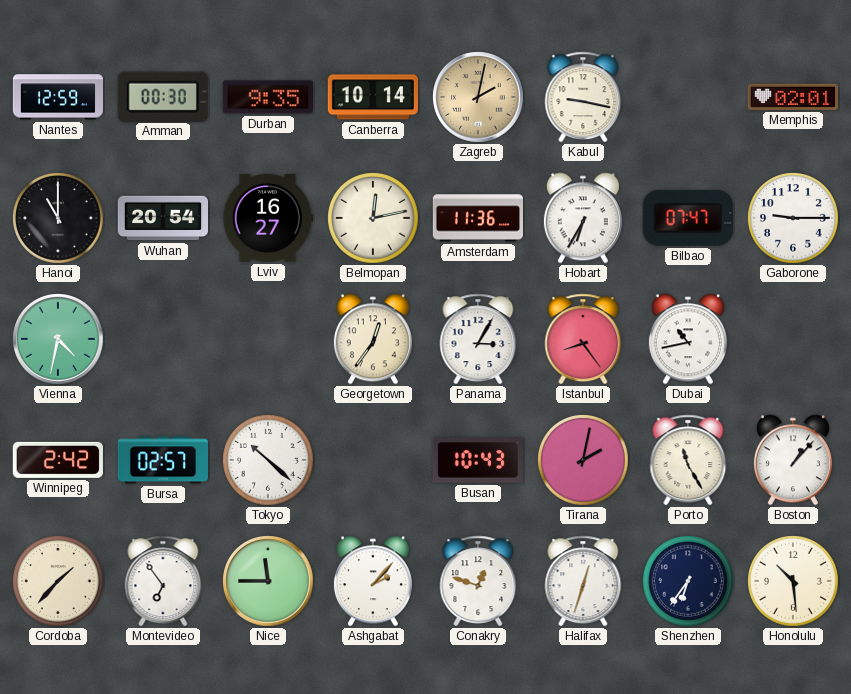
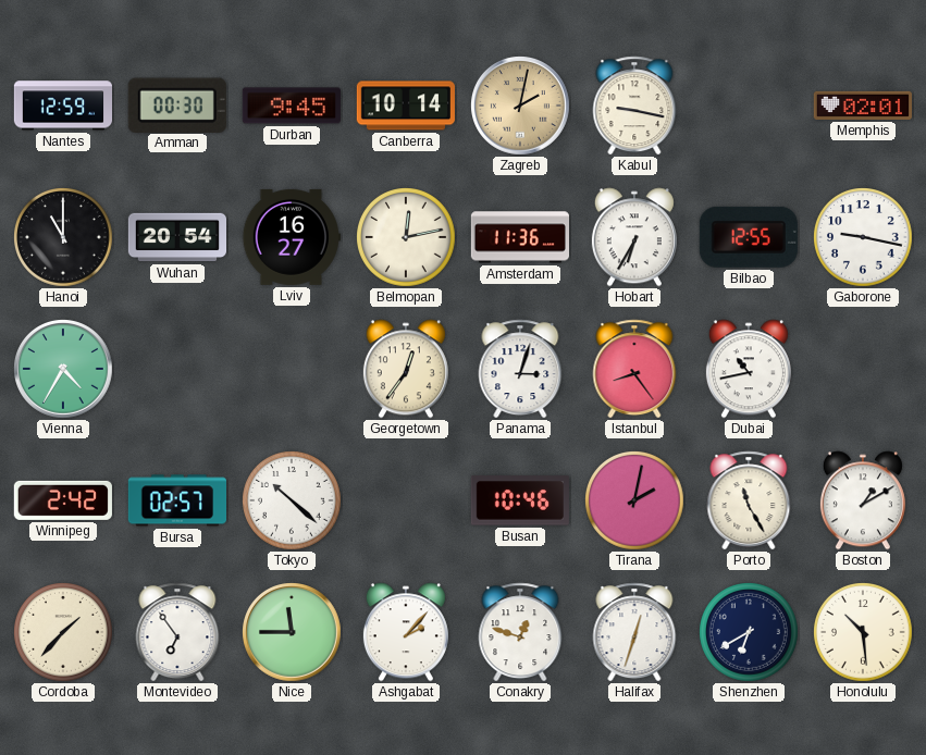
Durban: 9:35 -> 9:45 (292, 106)
Bilbao: 07:47 -> 12:55 (749, 237)
Gaborone: 9:15 -> 9:17 (863, 237)
Vienna: 4:32 -> 4:35 (64, 370)
Panama: 3:05 -> 3:03 (520, 369)
Busan: 10:43 -> 10:46 (520, 500)
Boston: 1:07 -> 1:10 (863, 500)
Shenzhen: 6:36 -> 6:40 (749, 632)
